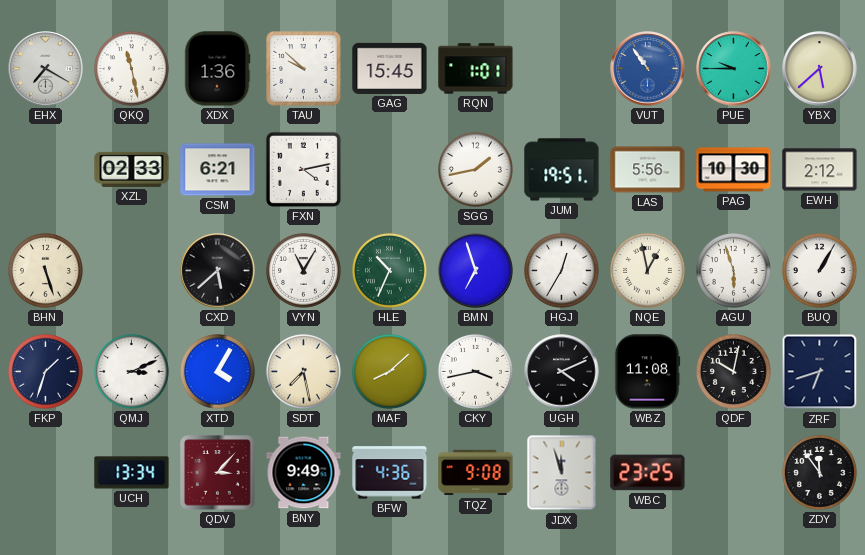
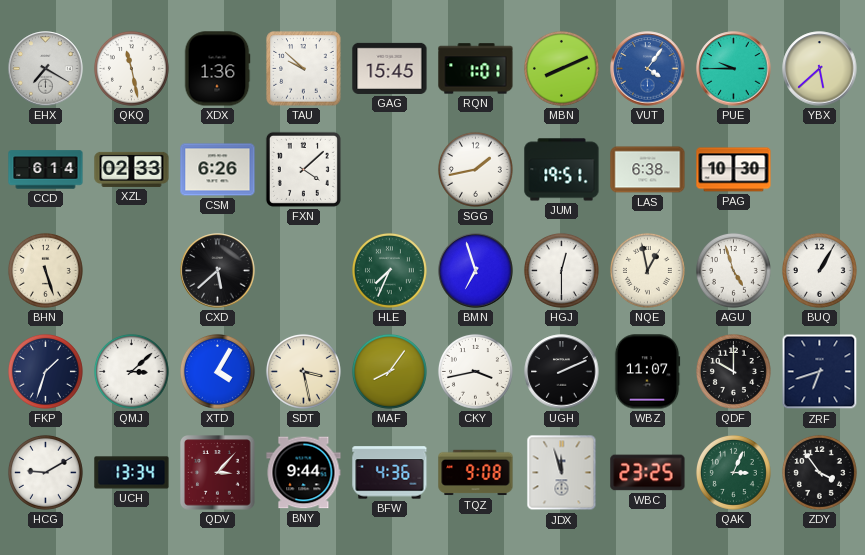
MBN: none -> 8:11 (561, 68)
VUT: 10:54 -> 4:06 (648, 69)
CCD: none -> 6:14 (46, 170)
CSM: 6:21 -> 6:26 (218, 170)
FXN: 4:13 -> 4:08 (303, 169)
LAS: 5:56 -> 6:38 (648, 170)
EWH: 2:12 -> none (820, 170)
VYN: 11:05 -> none (303, 270)
HLE: 10:34 -> 7:34 (389, 270)
HGJ: 12:35 -> 12:30 (561, 270)
AGU: 5:57 -> 4:57 (733, 270)
QMJ: 3:11 -> 3:08 (131, 371)
SDT: 7:28 -> 3:28 (303, 371)
MAF: 8:08 -> 8:06 (389, 371)
UGH: 4:11 -> 2:11 (562, 372)
WBZ: 11:08 -> 11:07 (647, 372)
QDF: 10:02 -> 10:00 (733, 371)
HCG: none -> 9:10 (45, 472)
BNY: 9:49 -> 9:44 (304, 473)
QAK: none -> 3:04 (733, 472)
ZDY: 11:54 -> 3:54 (819, 472)
